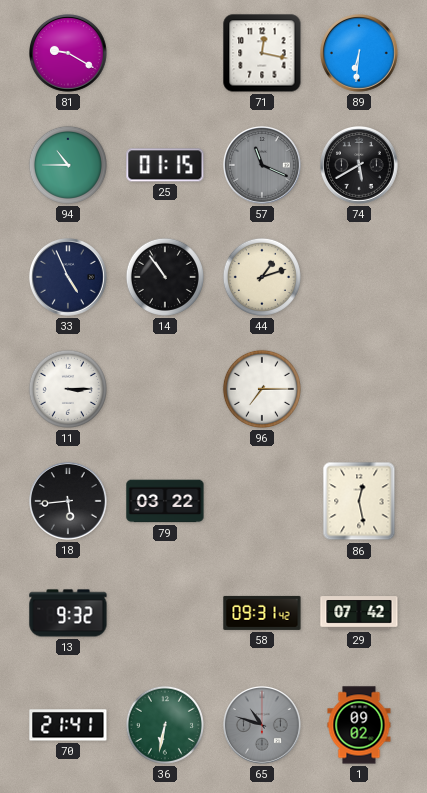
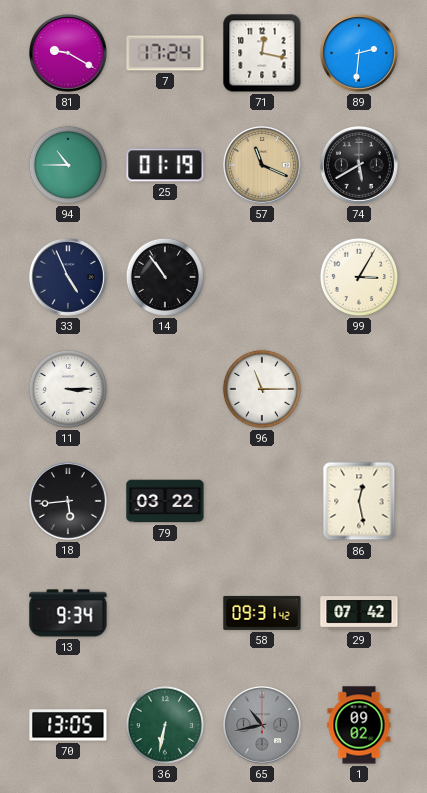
7: none -> 17:24 (165, 53)
89: 6:31 -> 2:31 (360, 54)
25: 01:15 -> 01:19 (165, 165)
57 dial: grey -> champagne (263, 166)
44: 1:12 -> none (262, 277)
99: none -> 3:05 (359, 277)
96: 7:15 -> 11:15 (262, 389)
13: 9:32 -> 9:34 (68, 613)
70: 21:41 -> 13:05 (68, 725)
65: 10:48 -> 10:43 (263, 726)
